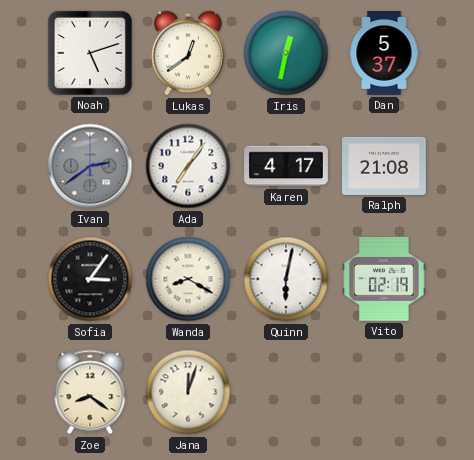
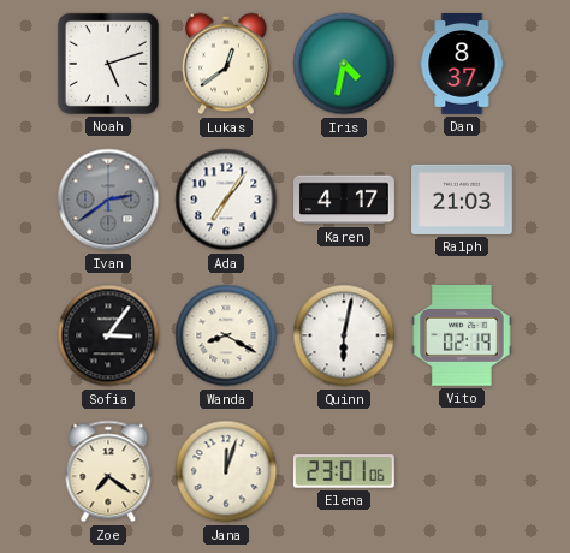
Iris: 12:32 -> 4:32 (344, 64)
Dan: 5:37 -> 8:37 (462, 64)
Ralph: 21:08 -> 21:03 (463, 200)
Zoe: 8:21 -> 7:21 (108, 471)
Elena: none -> 23:01 (344, 471)
